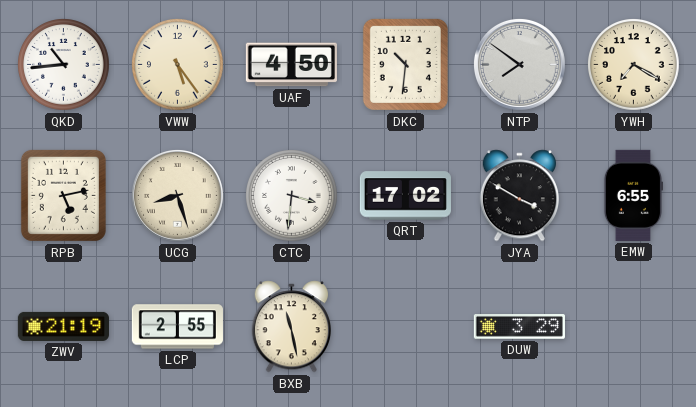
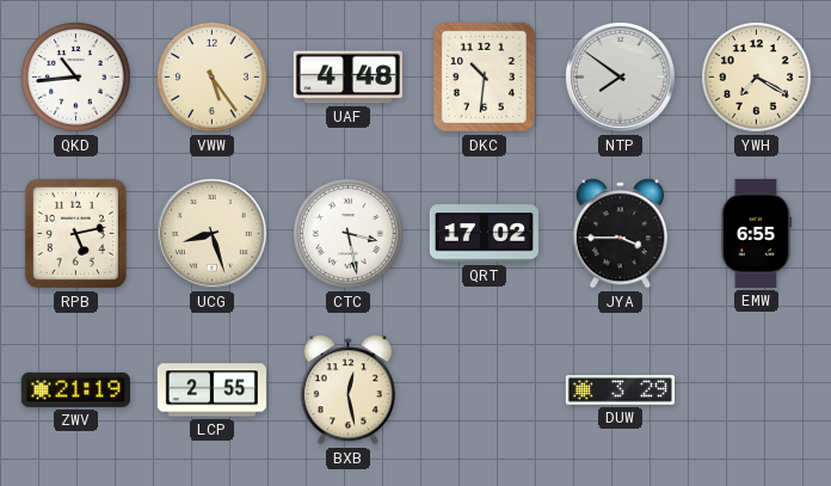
UAF: 4:50 -> 4:48 (347, 78)
CTC: 3:31 -> 3:28 (349, 234)
JYA: 3:50 -> 3:45 (620, 234)
BXB: 11:28 -> 12:28 (347, 390)
